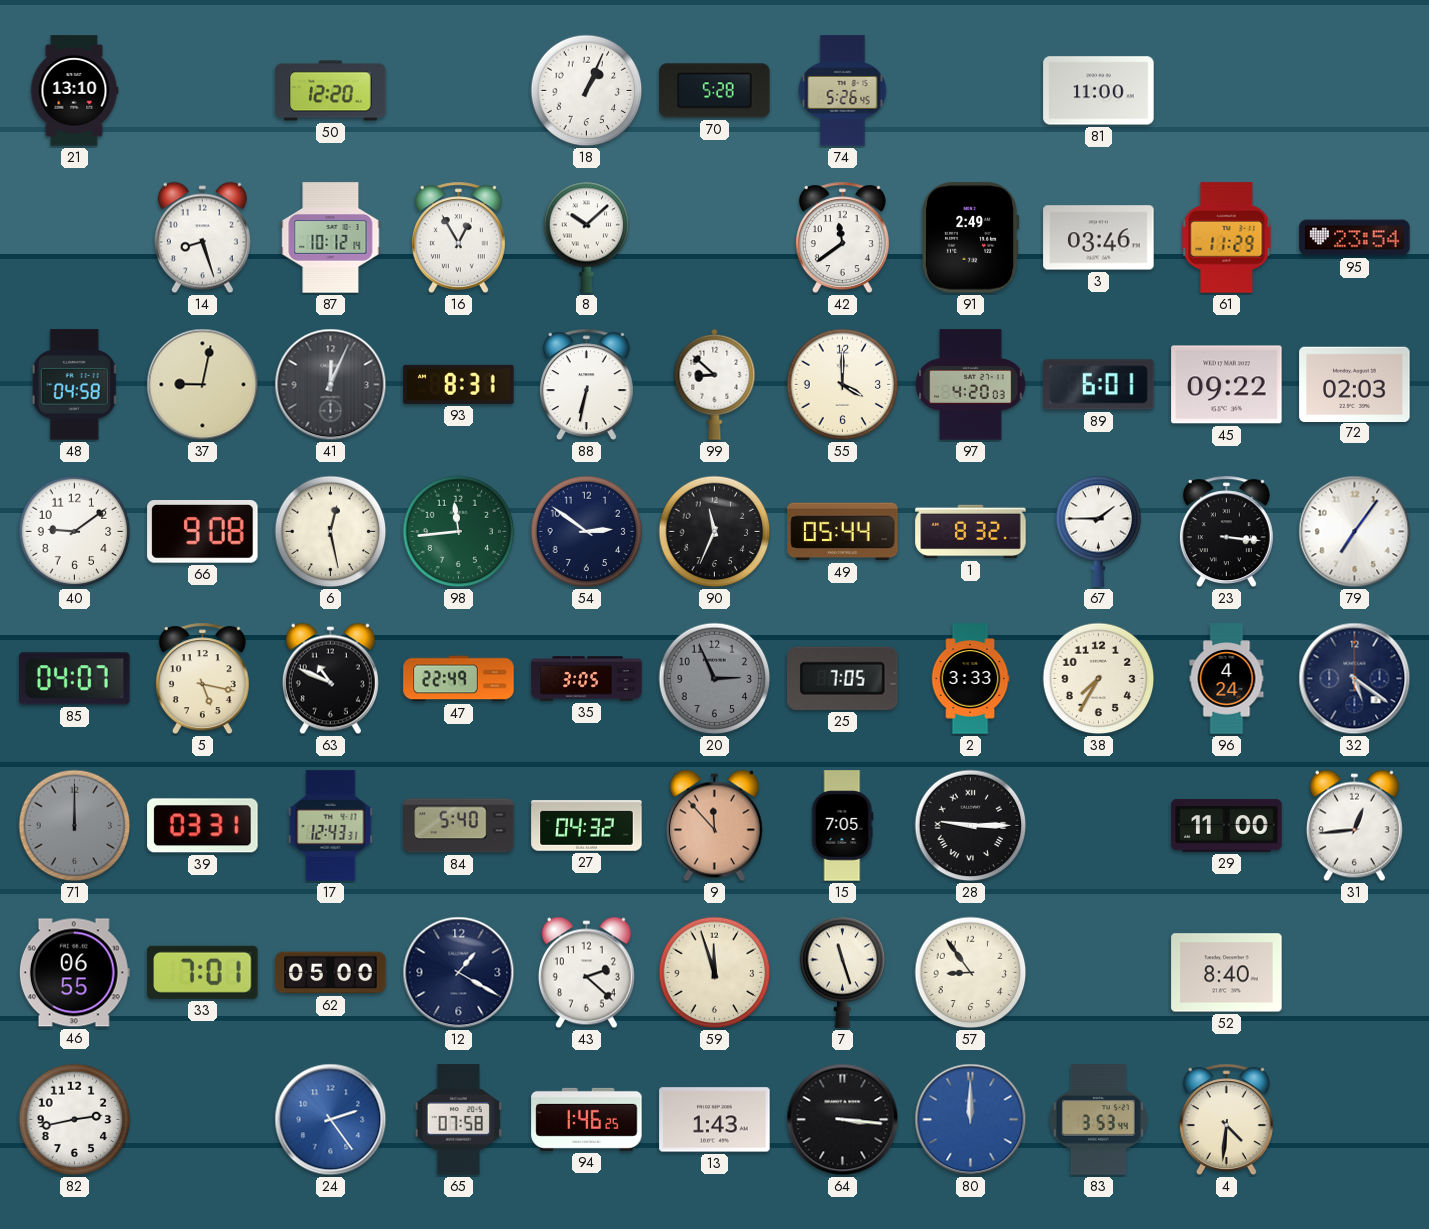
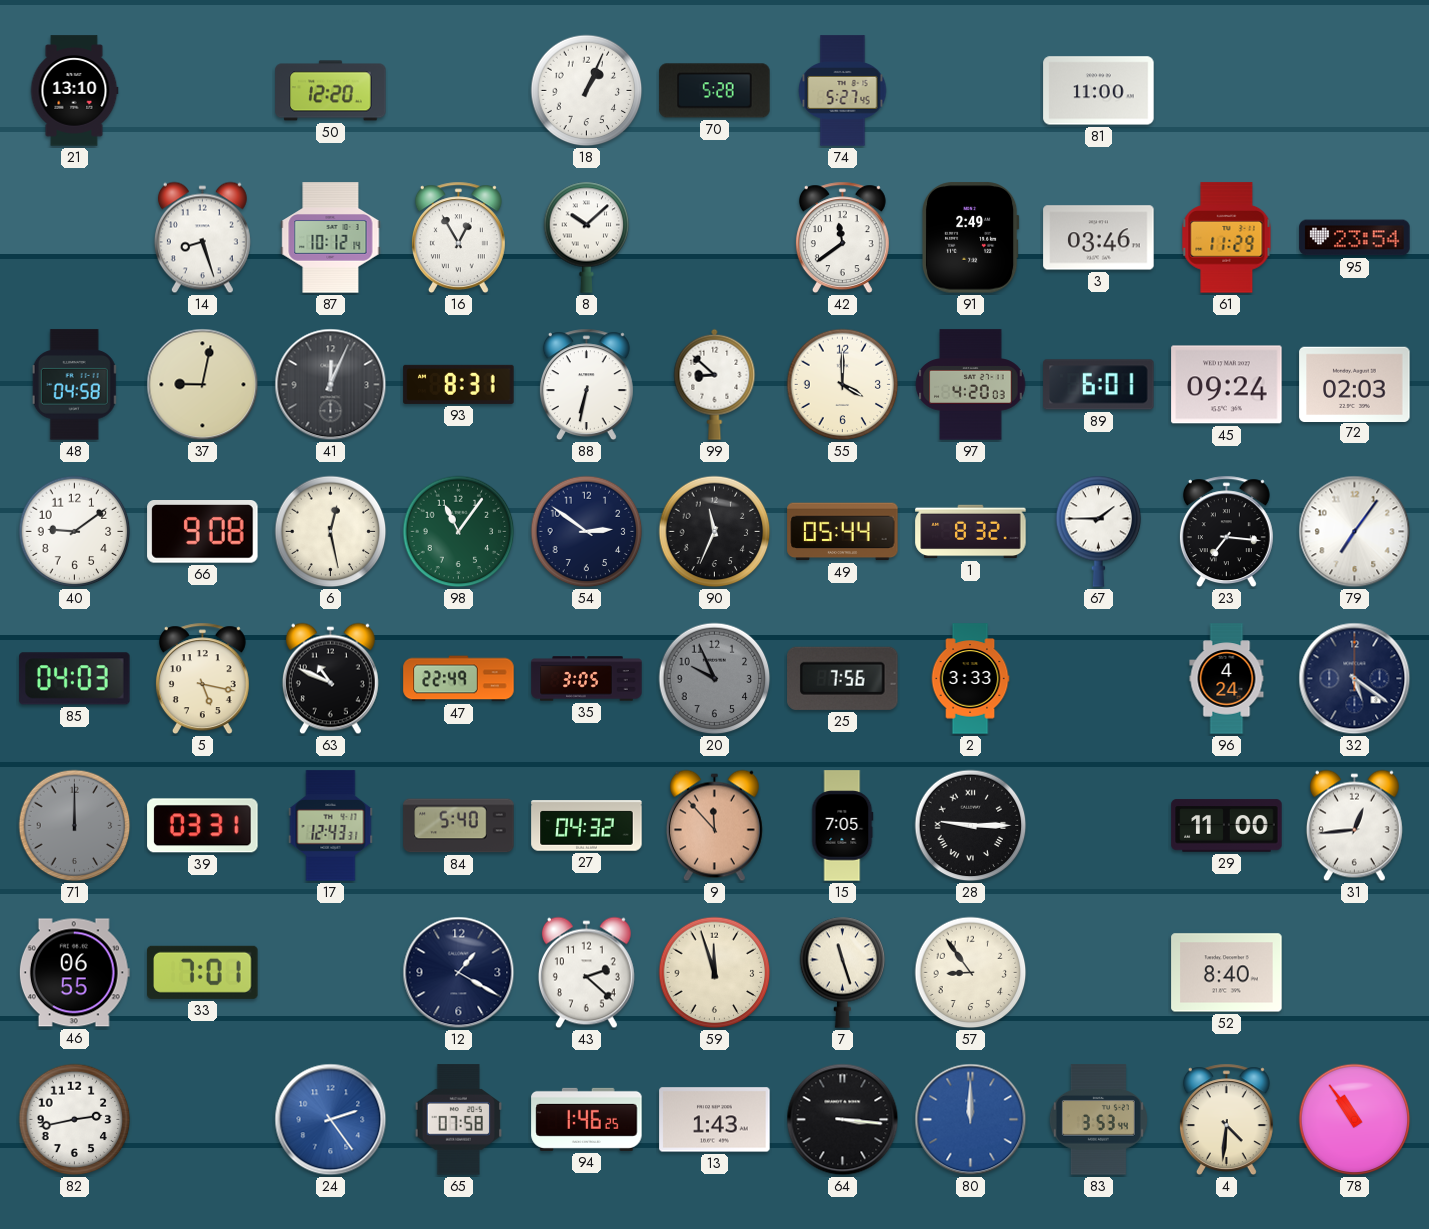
74: 5:26 -> 5:27 (843, 91)
45: 09:22 -> 09:24 (1227, 385)
98: 11:44 -> 11:06 (459, 532)
23: 3:16 -> 7:16 (1226, 532)
85: 04:07 -> 04:03 (75, 679)
20: 2:56 -> 9:56 (715, 679)
25: 7:05 -> 7:56 (843, 678)
38: 7:35 -> none (1099, 679)
62: 05:00 -> none (331, 973)
78: none -> 10:54 (1355, 1120)
